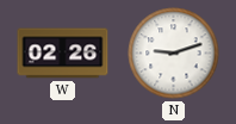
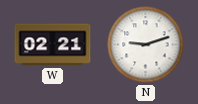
W: 02:26 -> 02:21 (53, 45)
